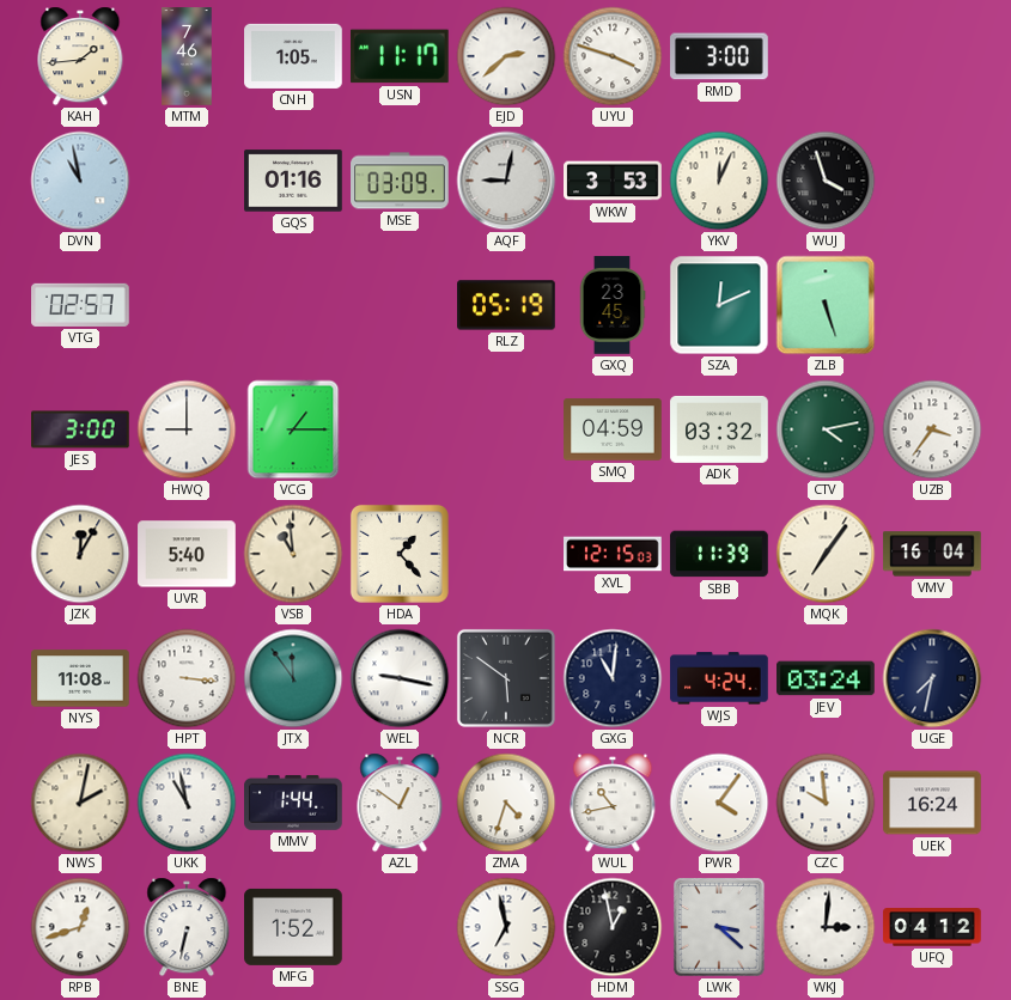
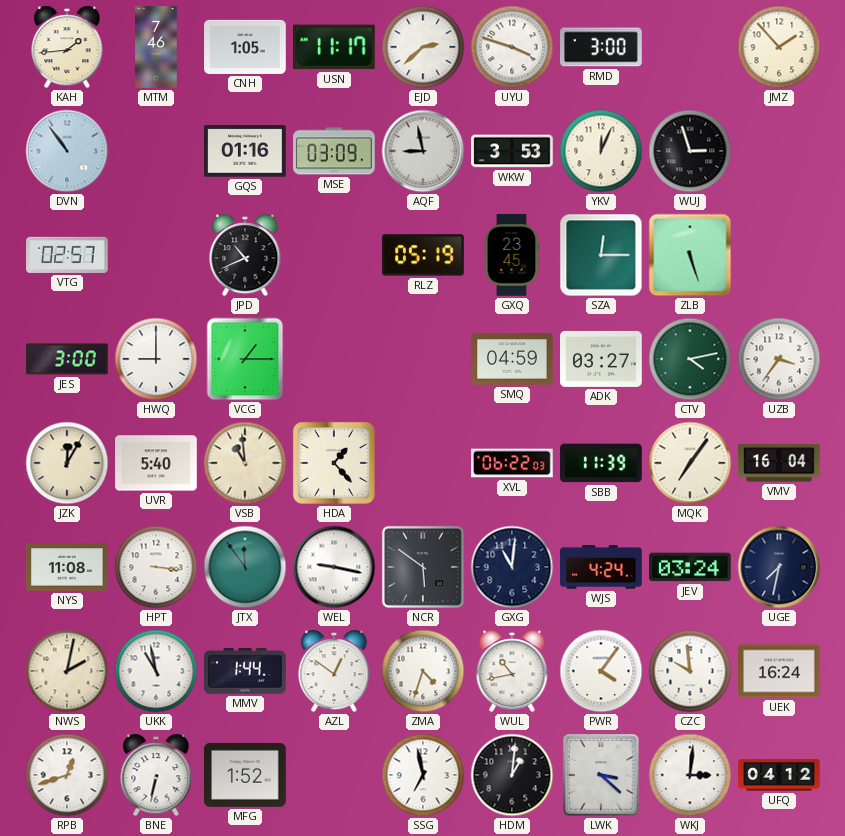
JMZ: none -> 1:53 (779, 47)
DVN: 10:58 -> 10:54 (67, 151)
AQF: 9:02 -> 8:58 (423, 151)
WUJ: 3:57 -> 2:57 (690, 151)
JPD: none -> 10:41 (245, 255)
SZA: 12:11 -> 12:15 (601, 255)
ADK: 03:32 -> 03:27 (601, 359)
XVL: 12:15 -> 06:22 (512, 463)
HDM: 12:58 -> 1:01 (512, 775)
